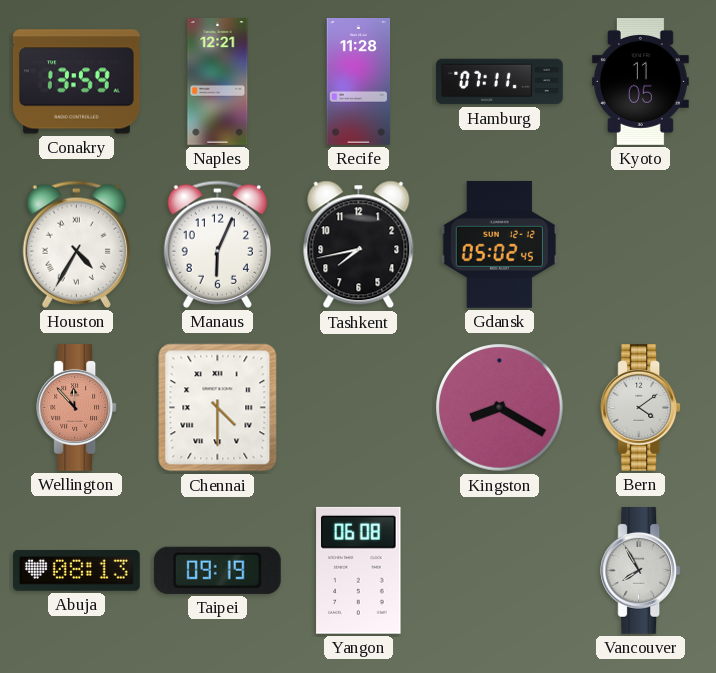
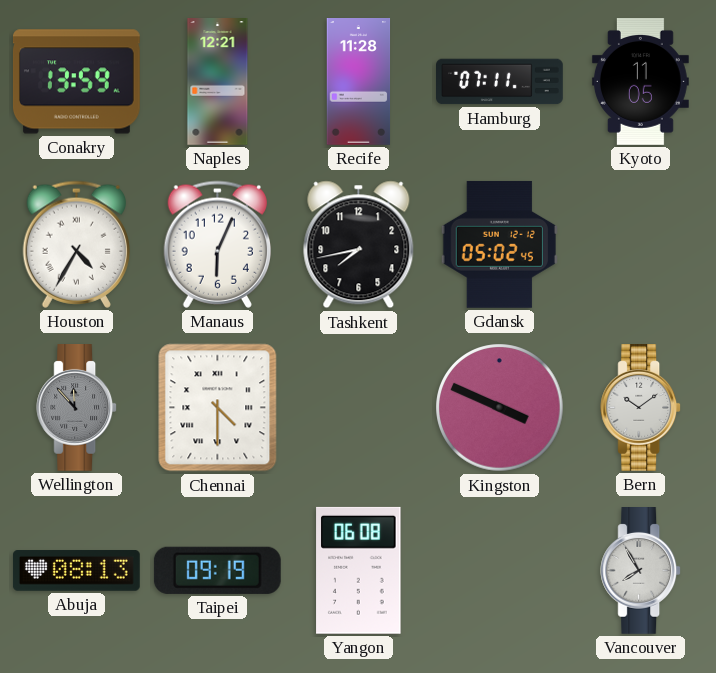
Wellington dial: salmon -> grey (77, 408)
Kingston: 8:20 -> 3:49 (500, 408)
Bern: 4:09 -> 10:09 (641, 408)
